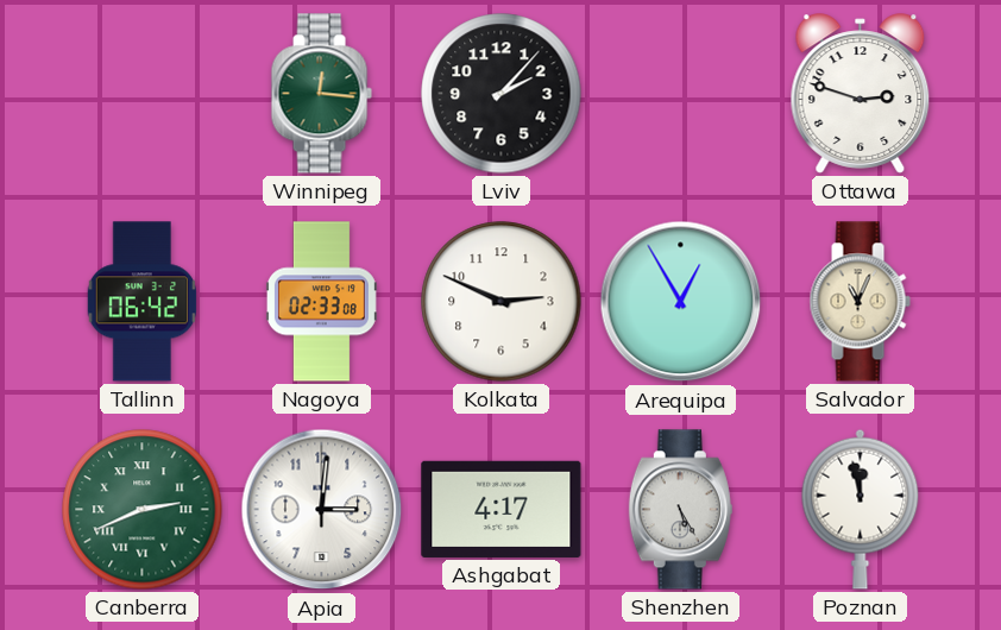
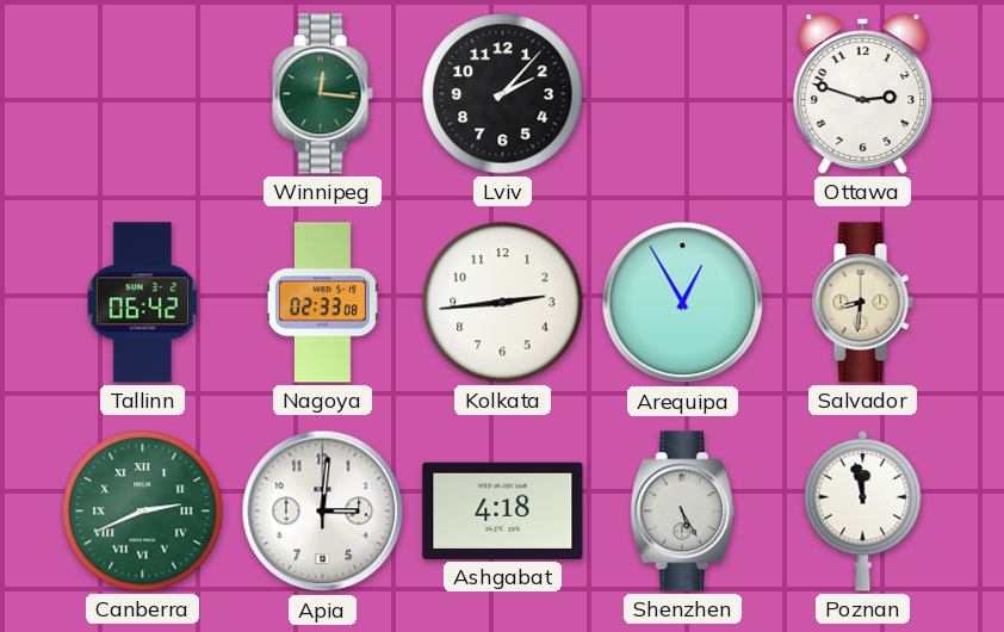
Kolkata: 2:49 -> 2:44 (503, 303)
Salvador: 11:04 -> 8:31 (862, 303)
Ashgabat: 4:17 -> 4:18 (503, 510)
